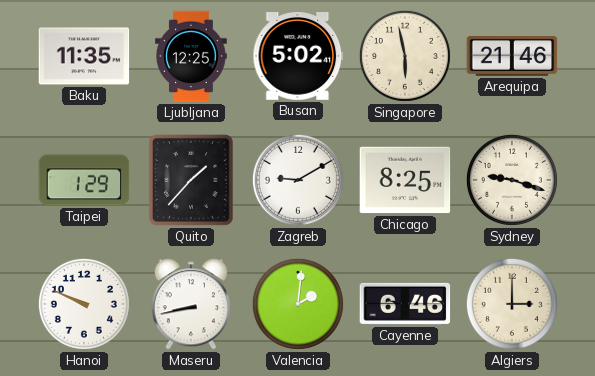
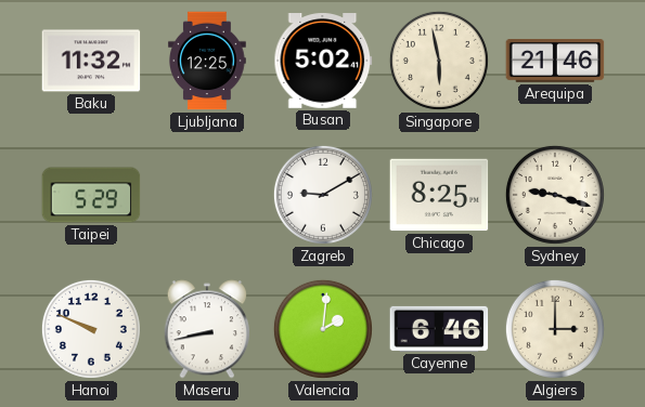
Baku: 11:35 -> 11:32 (91, 61)
Taipei: 1:29 -> 5:29 (91, 195)
Quito: 1:37 -> none (191, 180)
